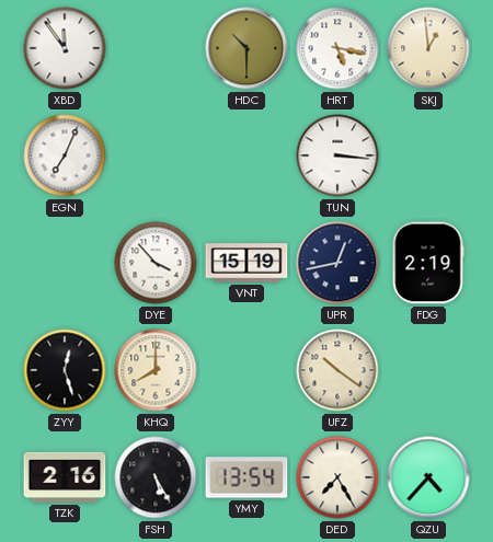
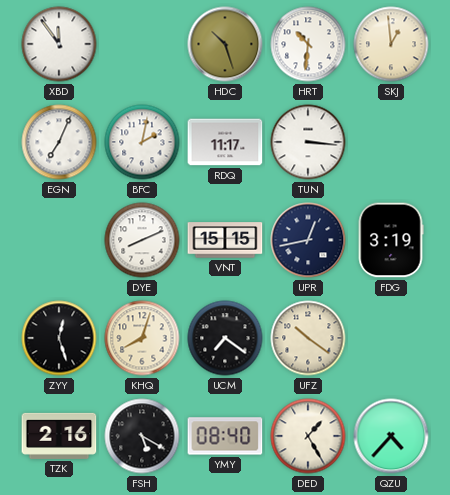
HDC: 10:30 -> 10:27 (225, 44)
HRT: 5:17 -> 10:31 (308, 44)
BFC: none -> 2:02 (142, 142)
RDQ: none -> 11:17 (225, 142)
DYE: 3:53 -> 8:11 (142, 240)
VNT: 15:19 -> 15:15 (225, 240)
FDG: 2:19 -> 3:19 (391, 240)
KHQ: 8:00 -> 8:03 (142, 338)
UCM: none -> 7:21 (225, 338)
FSH: 5:25 -> 5:20 (142, 436)
YMY: 13:54 -> 08:40 (225, 436)
DED: 7:25 -> 1:25 (308, 436)
